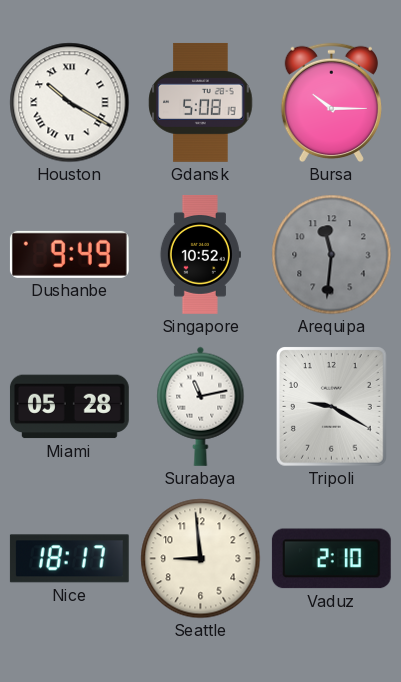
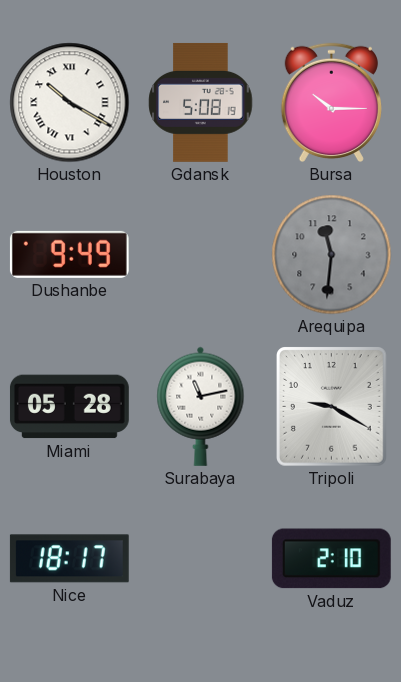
Singapore: 10:52 -> none (200, 255)
Seattle: 8:59 -> none (201, 559)
